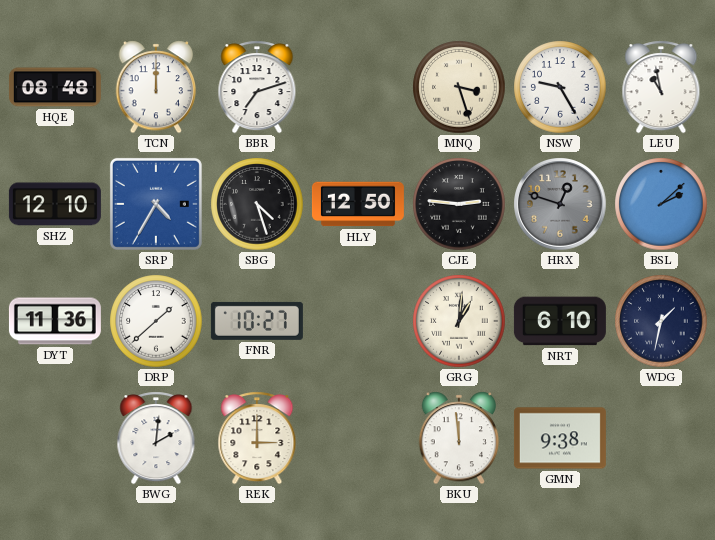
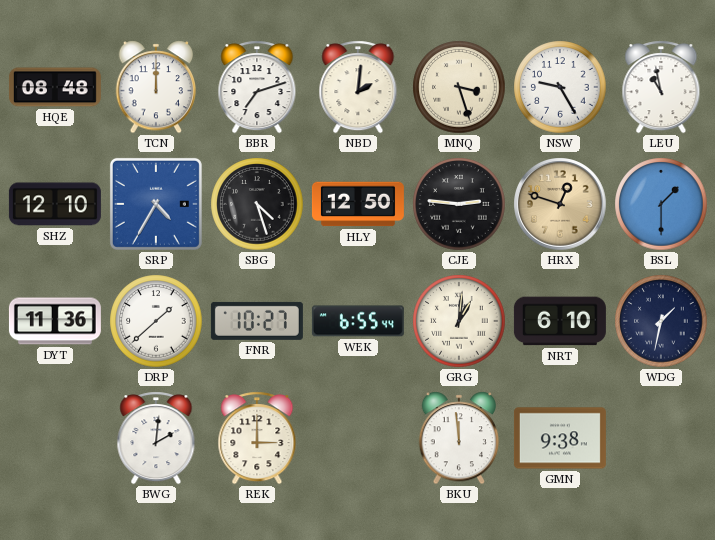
NBD: none -> 2:01 (358, 87)
HRX dial: grey -> champagne (560, 204)
BSL: 2:08 -> 1:30 (661, 204)
WEK: none -> 6:55 (358, 321)
